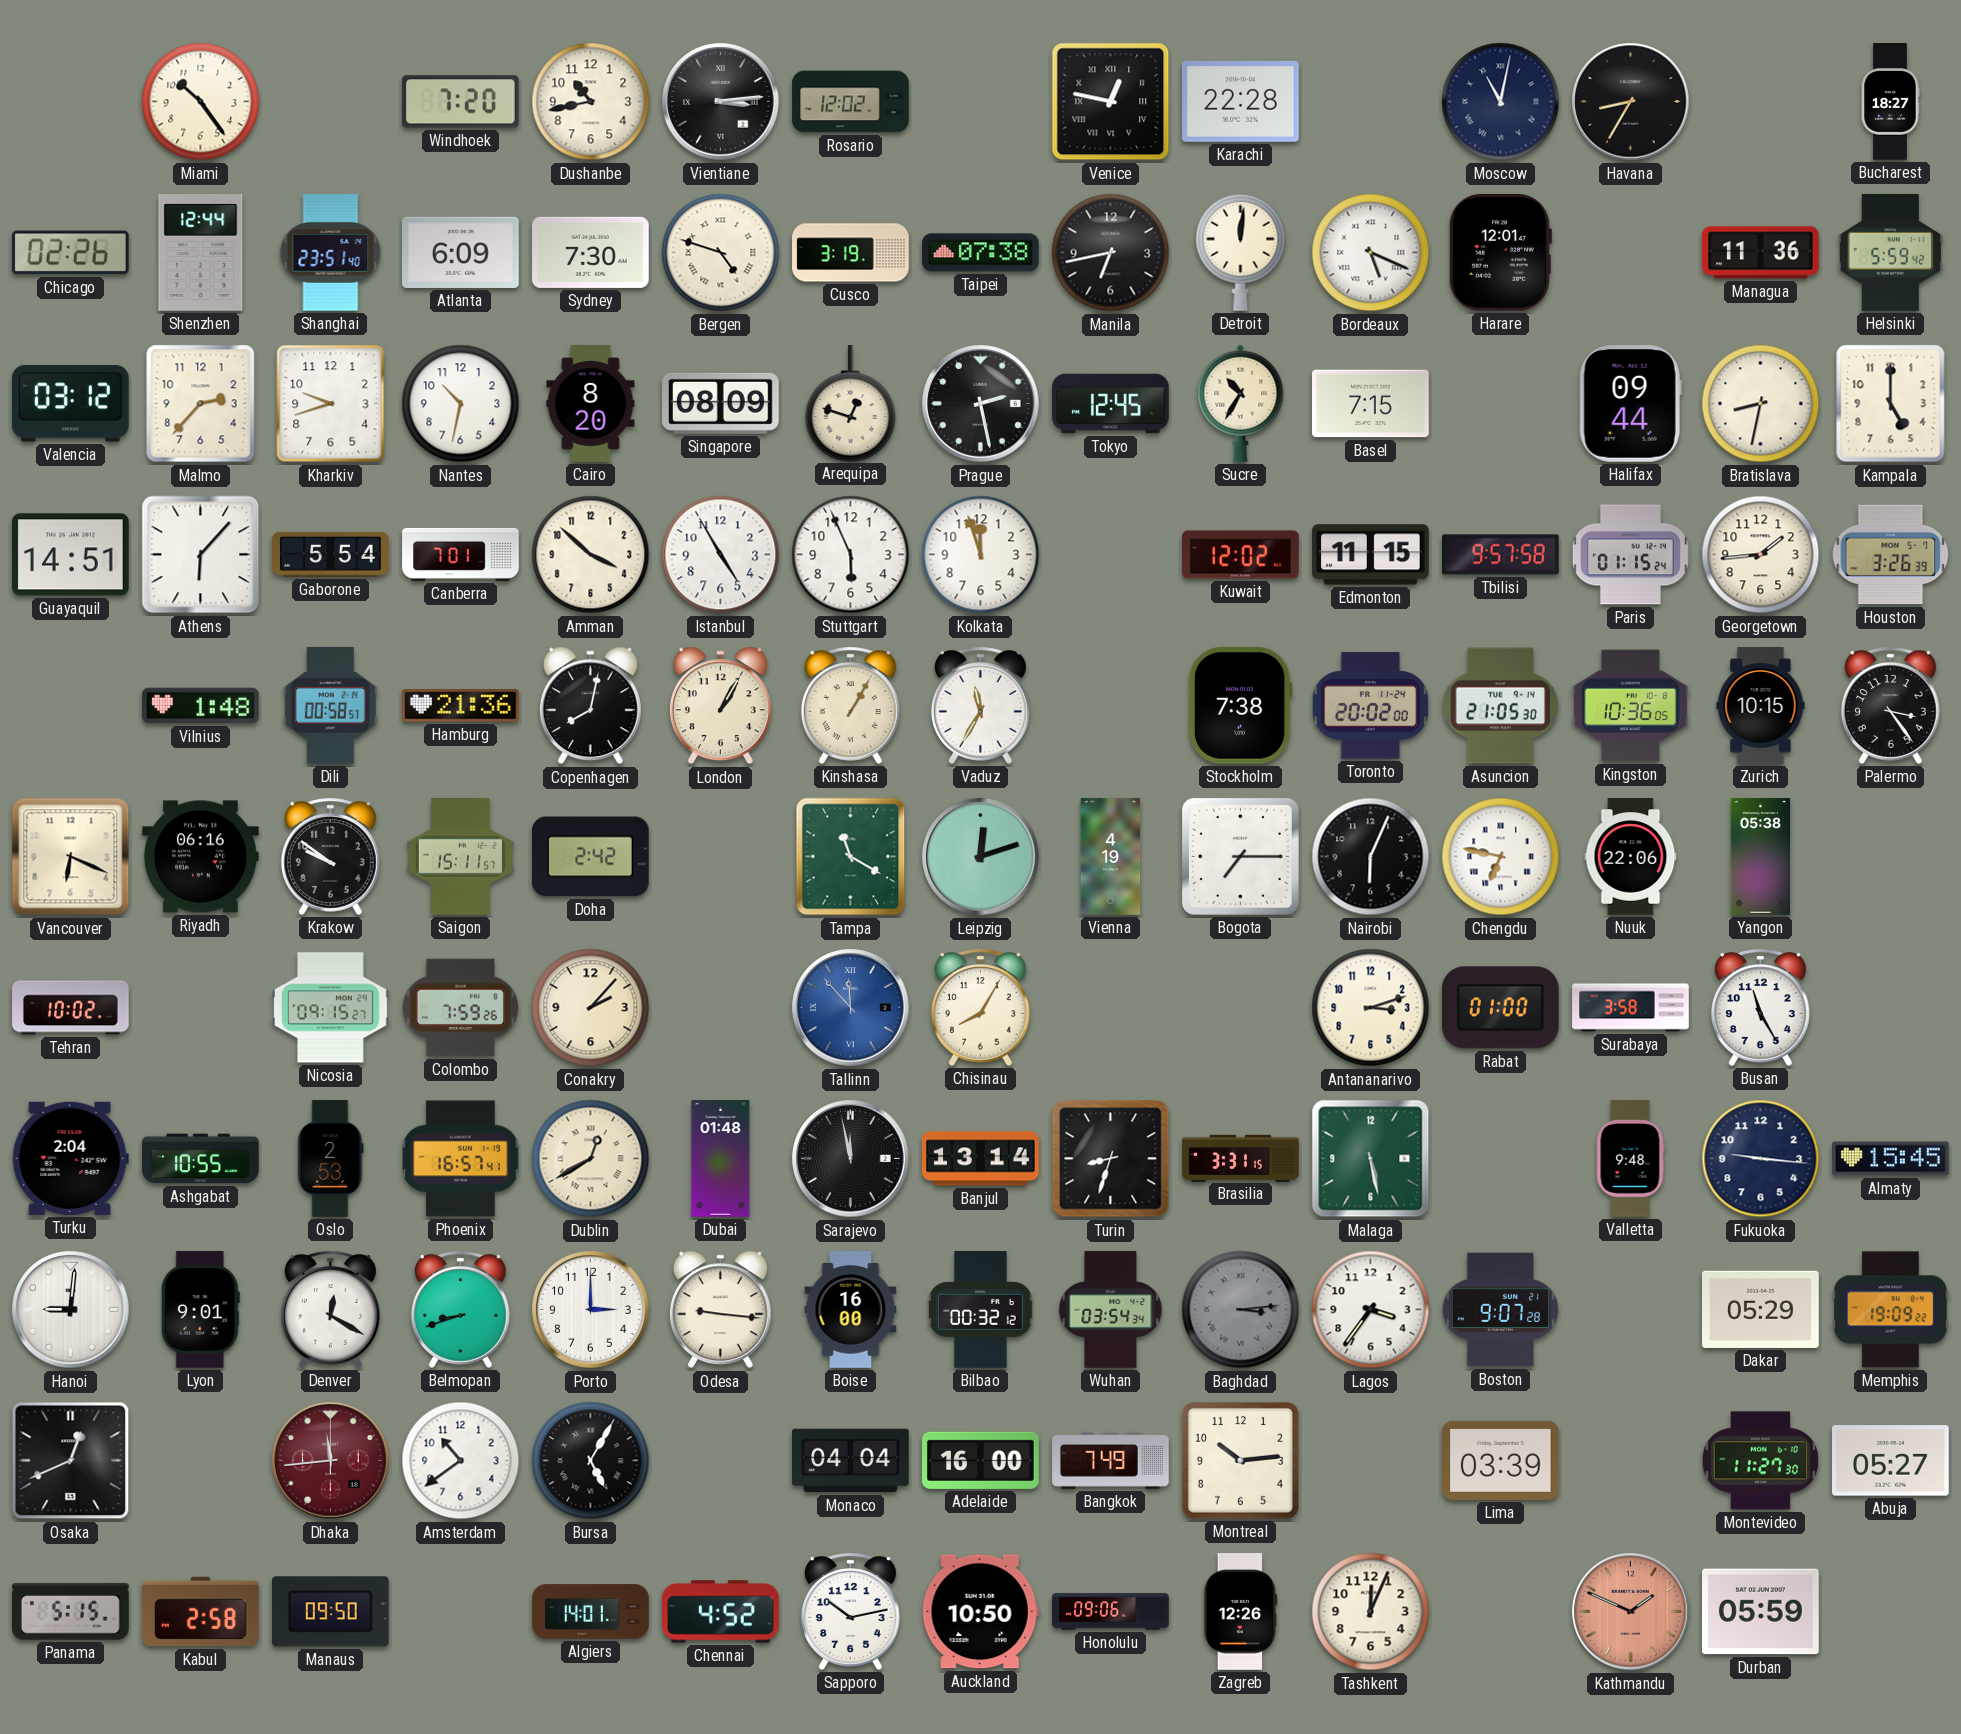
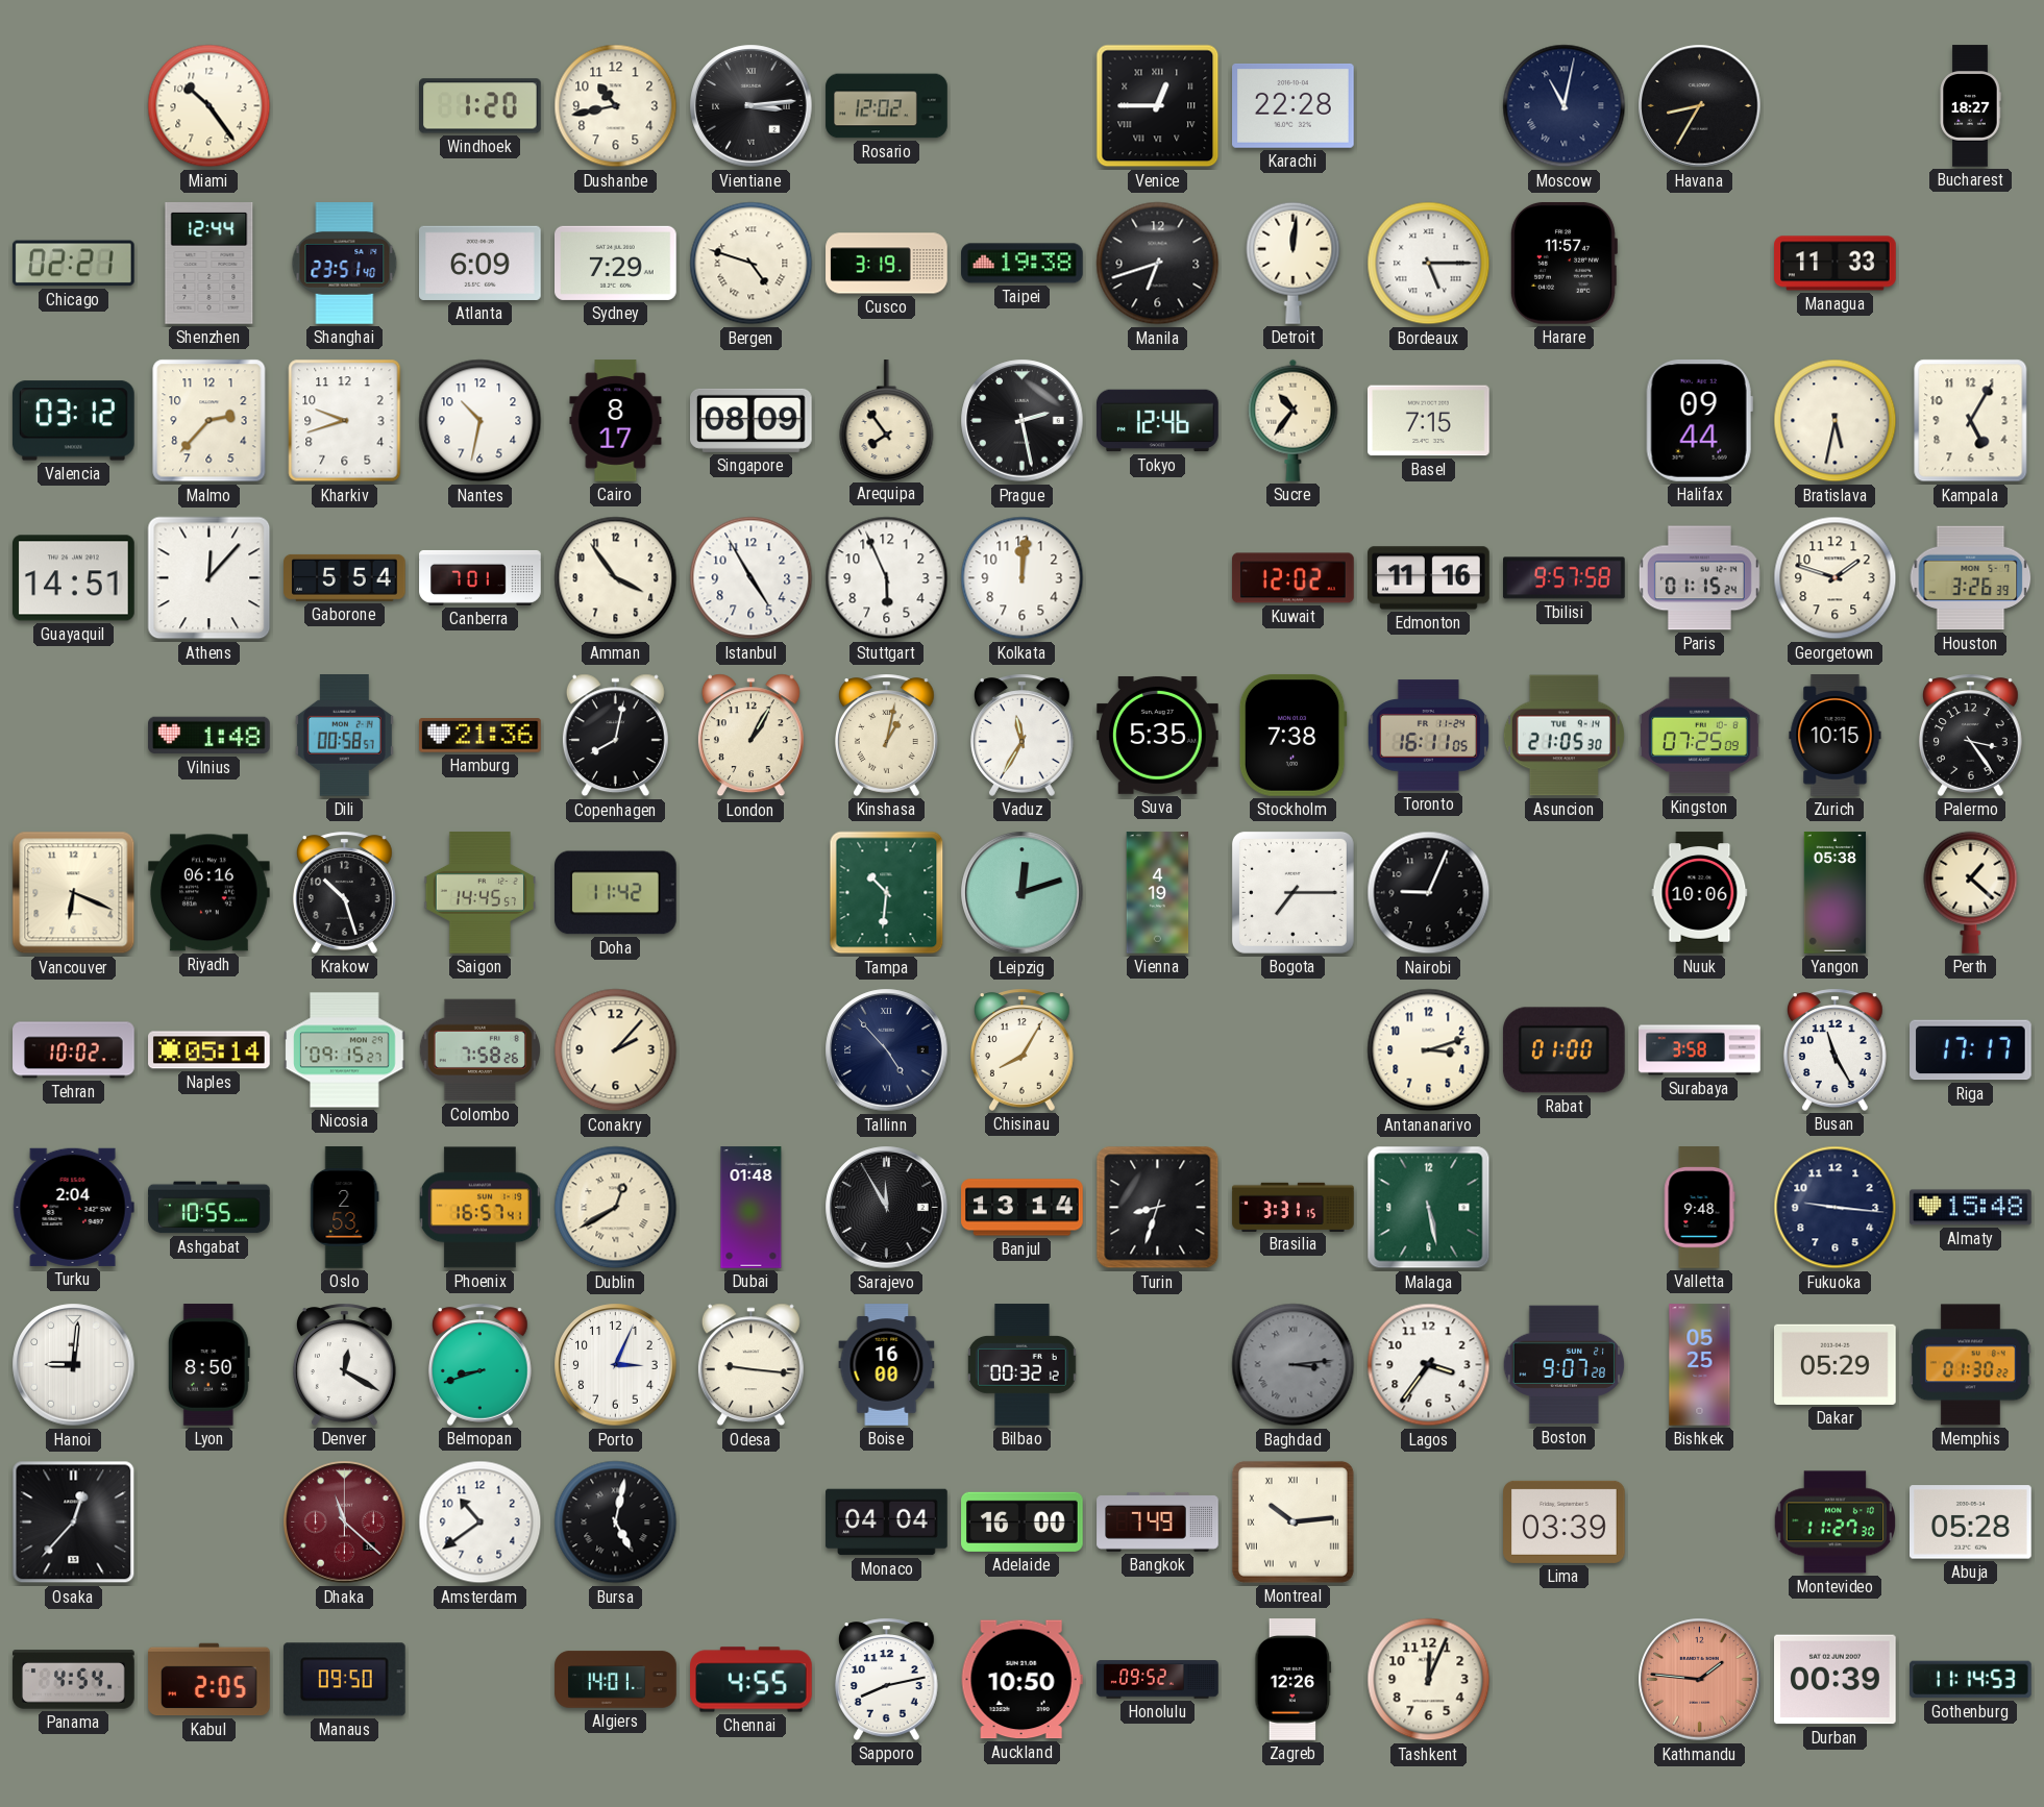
Windhoek: 7:20 -> 1:20 (481, 106)
Venice: 12:47 -> 12:45 (1158, 106)
Chicago: 02:26 -> 02:21 (73, 264)
Sydney: 7:30 -> 7:29 (616, 263)
Taipei: 07:38 -> 19:38 (1023, 264)
Manila: 6:43 -> 6:42 (1158, 264)
Bordeaux: 5:19 -> 5:15 (1429, 264)
Harare: 12:01 -> 11:57 (1563, 263)
Managua: 11:36 -> 11:33 (1836, 264)
Helsinki: 5:59 -> none (1890, 253)
Cairo: 8:20 -> 8:17 (616, 421)
Arequipa: 12:48 -> 7:54 (887, 420)
Tokyo: 12:45 -> 12:46 (1158, 421)
Sucre: 10:35 -> 10:36 (1294, 420)
Bratislava: 8:32 -> 5:32 (1836, 421)
Kampala: 5:00 -> 5:05 (1971, 421)
Athens: 6:07 -> 12:07 (210, 578)
Amman: 3:52 -> 3:54 (616, 578)
Kolkata: 11:57 -> 12:01 (1023, 578)
Edmonton: 11:15 -> 11:16 (1429, 578)
Georgetown: 1:44 -> 1:48 (1836, 578)
Kinshasa: 1:05 -> 1:02 (886, 735)
Suva: none -> 5:35 (1158, 735)
Toronto: 20:02 -> 16:11 (1429, 736)
Kingston: 10:36 -> 07:25 (1700, 736)
Krakow: 9:51 -> 10:27 (344, 892)
Saigon: 15:11 -> 14:45 (479, 893)
Doha: 2:42 -> 11:42 (616, 893)
Tampa: 11:20 -> 10:31 (887, 893)
Nairobi: 6:04 -> 9:04 (1429, 893)
Chengdu: 6:47 -> none (1501, 857)
Nuuk: 22:06 -> 10:06 (1700, 893)
Perth: none -> 1:22 (1971, 892)
Naples: none -> 05:14 (210, 1050)
Colombo: 7:59 -> 7:58 (479, 1050)
Tallinn: 11:53 -> 4:53 (887, 1050)
Tallinn dial: blue -> navy (887, 1050)
Riga: none -> 17:17 (1971, 1050)
Sarajevo: 11:58 -> 11:55 (887, 1208)
Almaty: 15:45 -> 15:48 (1971, 1208)
Lyon: 9:01 -> 8:50 (208, 1365)
Porto: 3:00 -> 3:04 (616, 1365)
Wuhan: 03:54 -> none (1111, 1310)
Bishkek: none -> 05:25 (1700, 1365)
Memphis: 19:09 -> 01:30 (1971, 1365)
Osaka: 12:41 -> 12:37 (74, 1523)
Dhaka: 11:44 -> 11:22 (345, 1523)
Bursa: 5:05 -> 5:02 (616, 1523)
Montreal numerals: Arabic -> Roman (1292, 1521)
Abuja: 05:27 -> 05:28 (1971, 1523)
Panama: 5:15 -> 4:54 (74, 1680)
Kabul: 2:58 -> 2:05 (210, 1680)
Chennai: 4:52 -> 4:55 (752, 1680)
Sapporo: 10:13 -> 8:13 (886, 1679)
Honolulu: 09:06 -> 09:52 (1158, 1680)
Kathmandu: 1:49 -> 1:46 (1700, 1680)
Durban: 05:59 -> 00:39 (1836, 1680)
Gothenburg: none -> 11:14 (1971, 1680)
